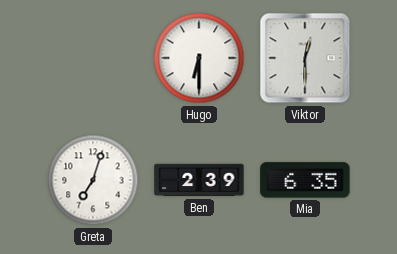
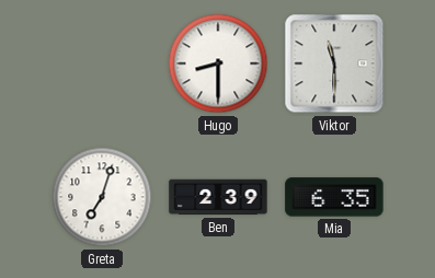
Hugo: 6:30 -> 8:30 (218, 63)
Viktor: 12:30 -> 11:30 (334, 63)
